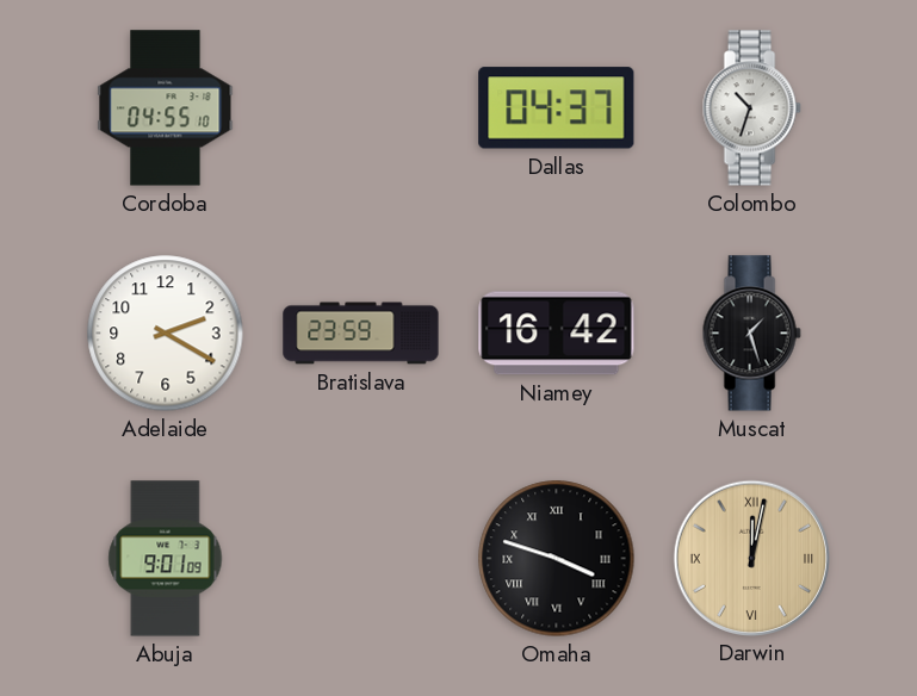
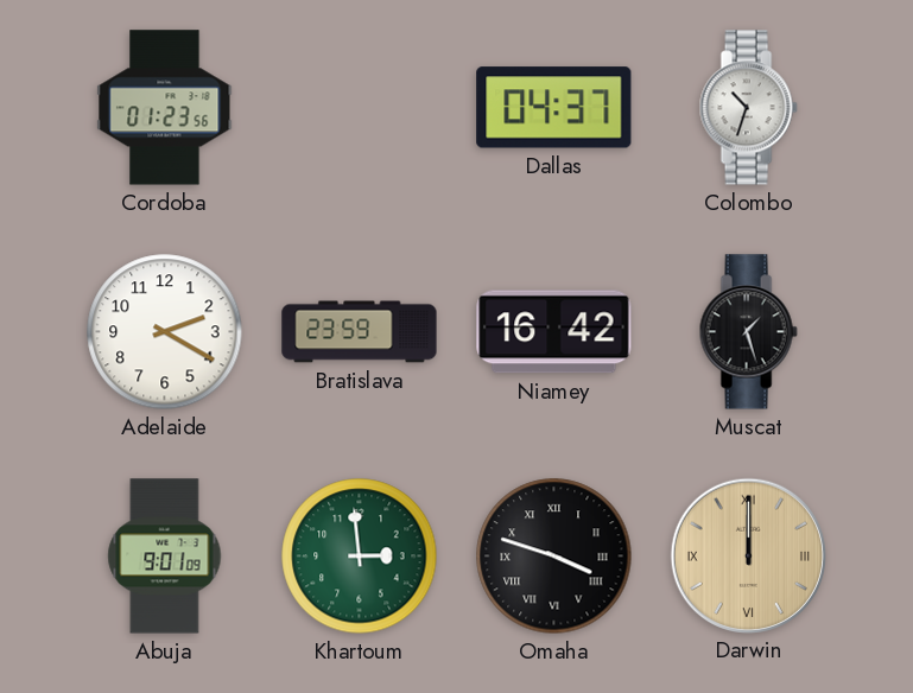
Cordoba: 04:55 -> 01:23 (165, 108)
Khartoum: none -> 2:59 (360, 557)
Darwin: 12:02 -> 12:00 (748, 555)
